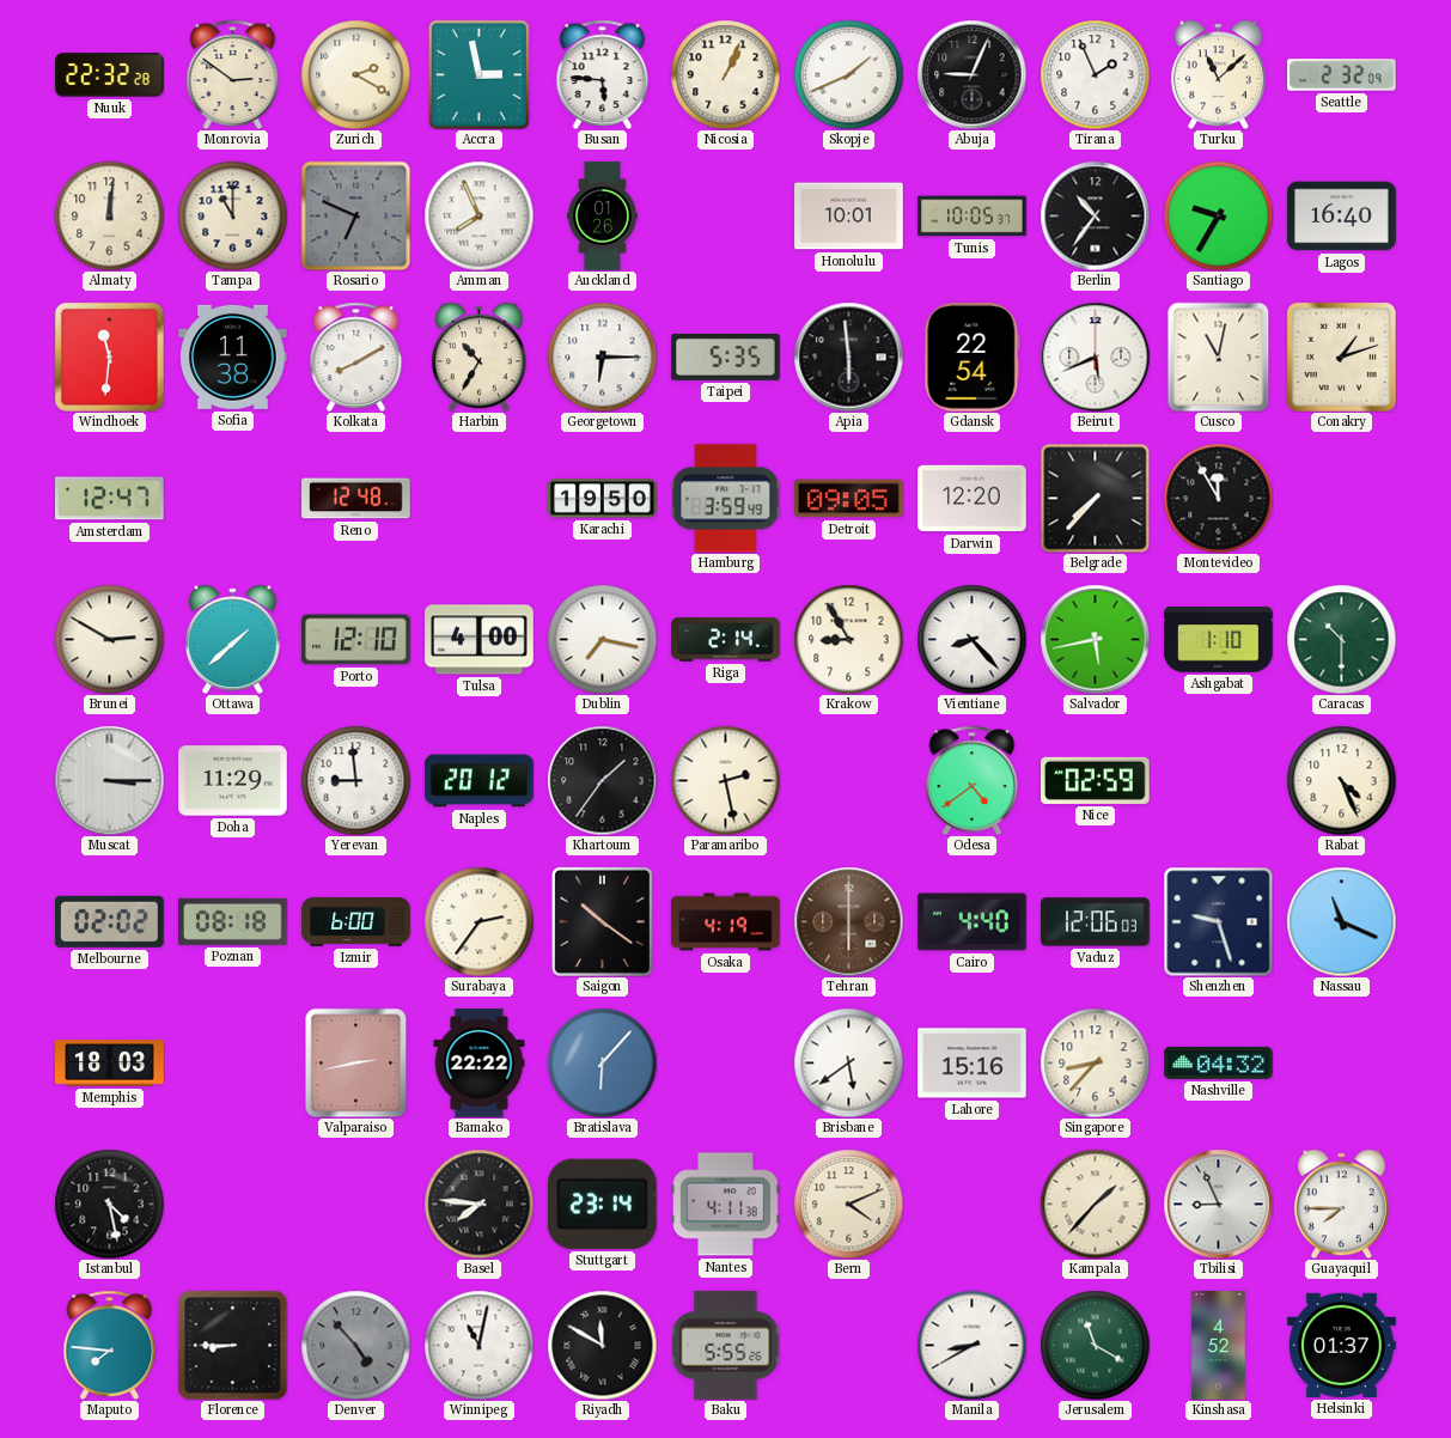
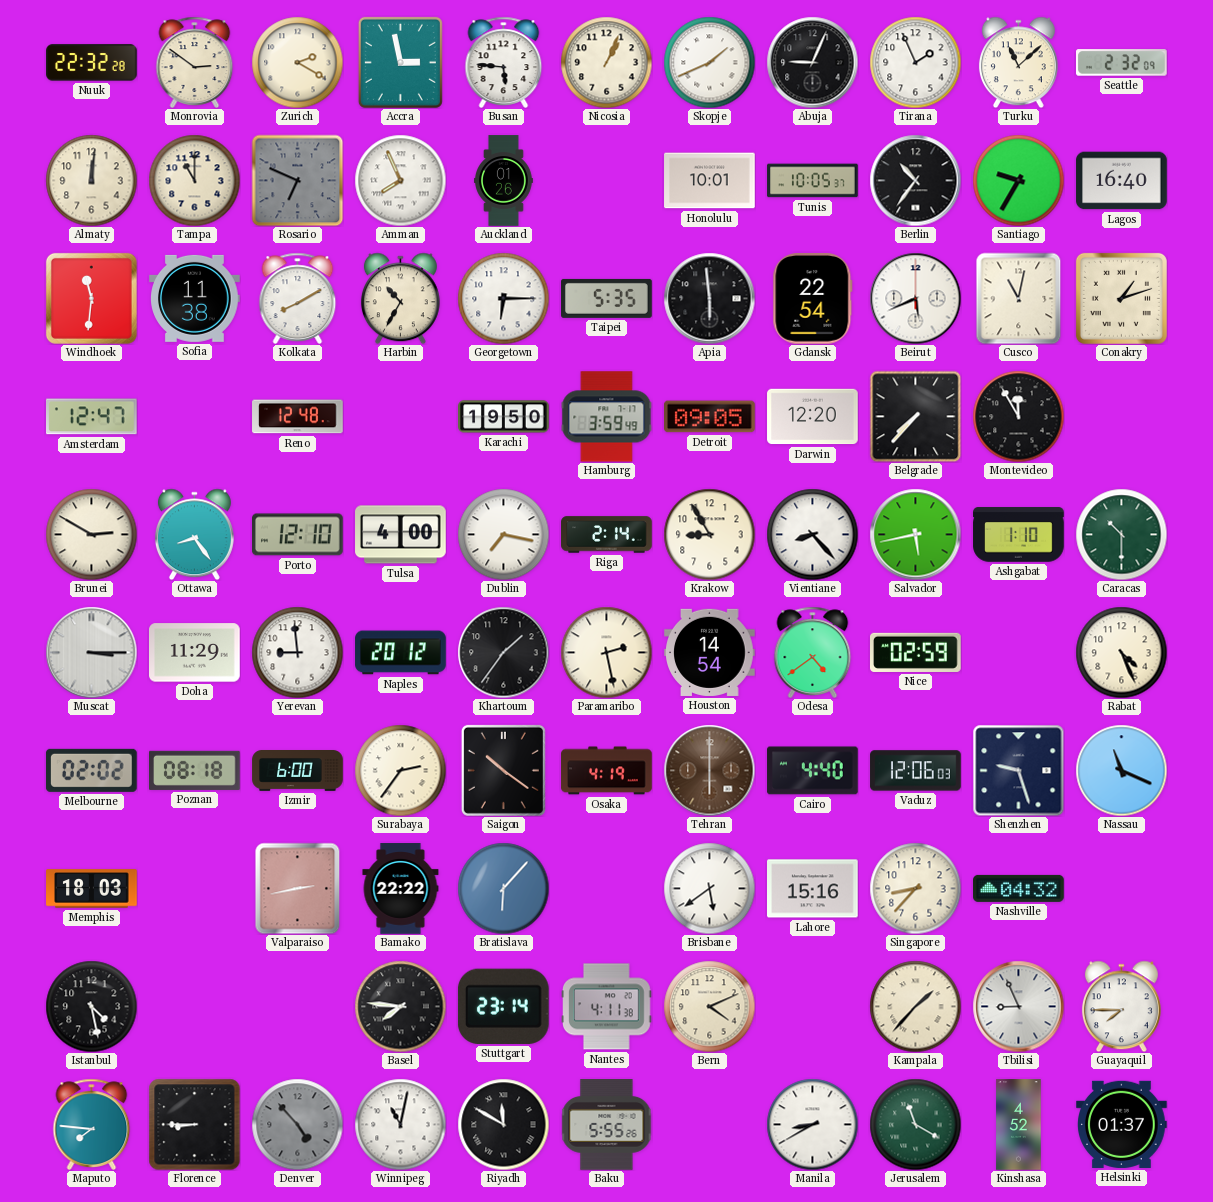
Ottawa: 1:38 -> 8:24 (194, 534)
Houston: none -> 14:54 (710, 652)
